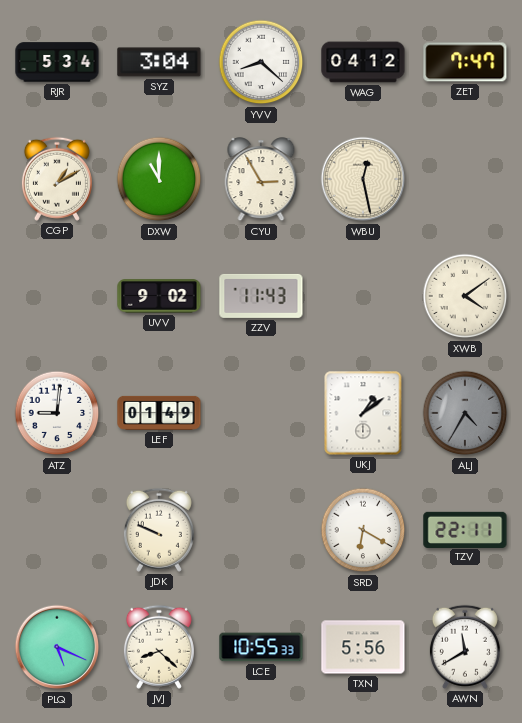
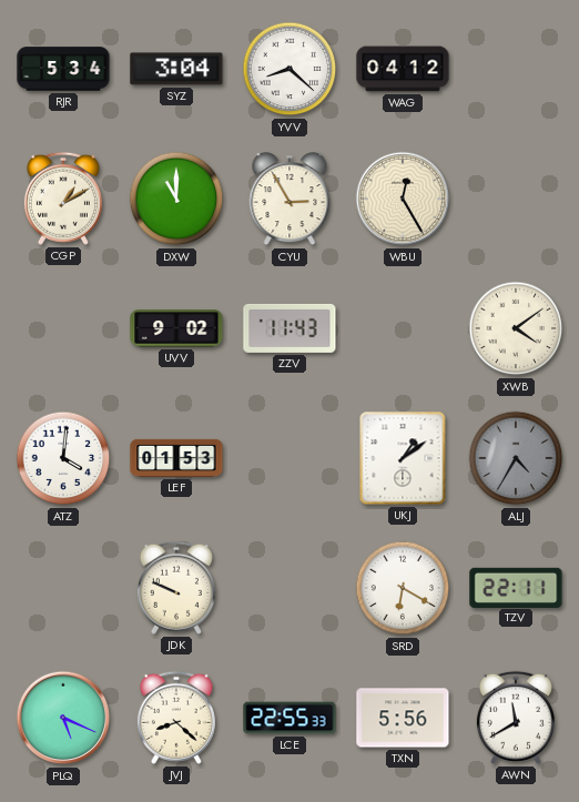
ZET: 7:47 -> none (465, 62)
WBU: 12:28 -> 12:25 (403, 199)
ATZ: 9:01 -> 4:01 (63, 458)
LEF: 01:49 -> 01:53 (176, 458)
LCE: 10:55 -> 22:55 (289, 718)
